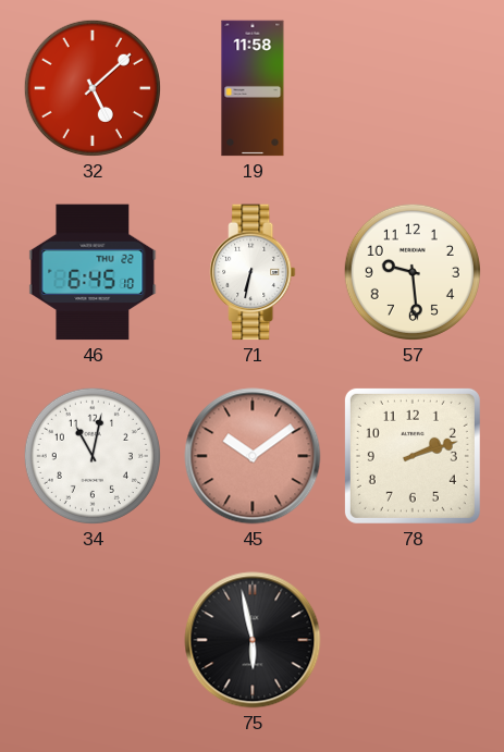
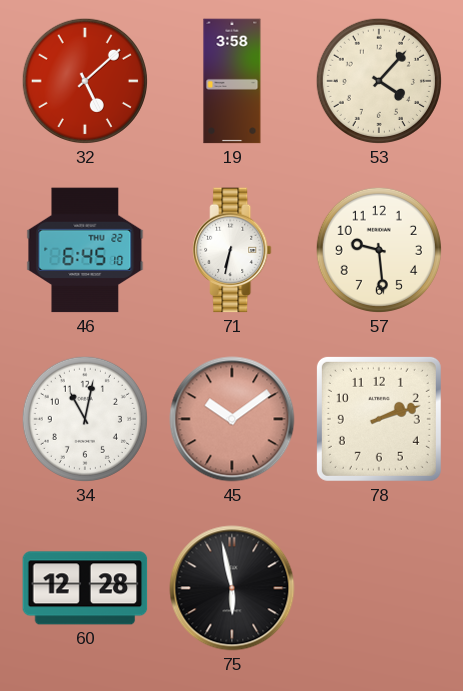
19: 11:58 -> 3:58 (232, 81)
53: none -> 4:07 (379, 81)
60: none -> 12:28 (85, 588)
